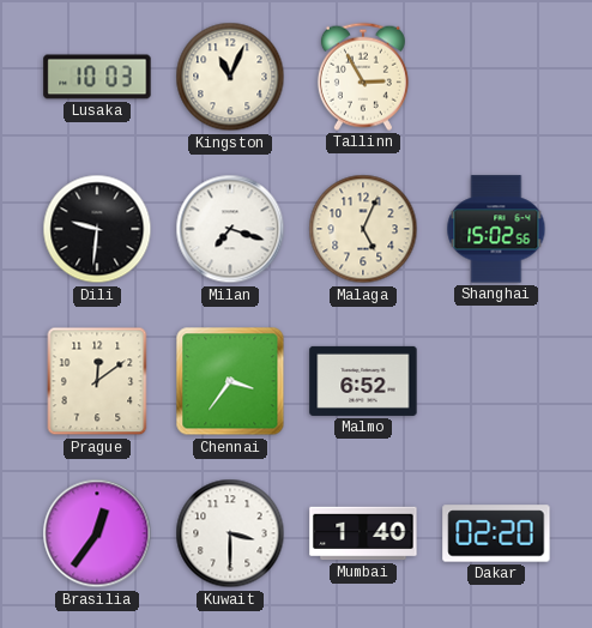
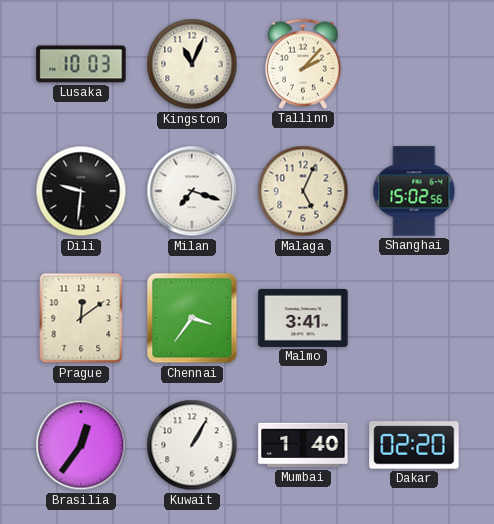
Tallinn: 2:55 -> 2:07 (303, 64)
Malmo: 6:52 -> 3:41 (303, 318)
Kuwait: 3:30 -> 1:05 (192, 445)
